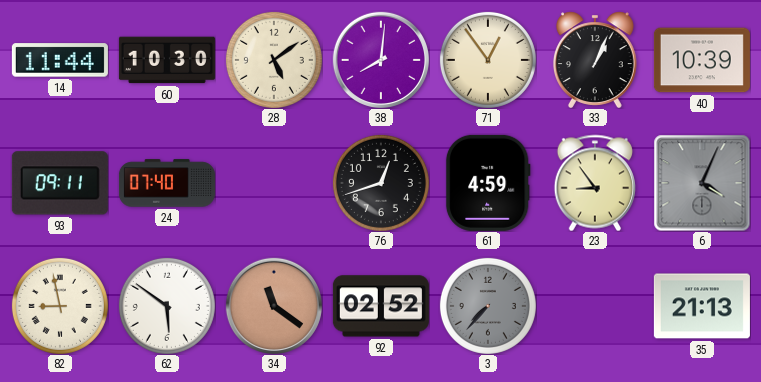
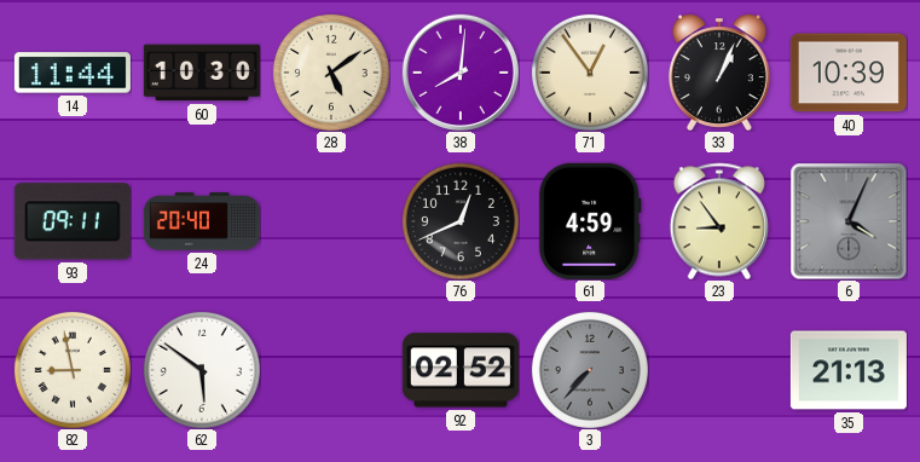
24: 07:40 -> 20:40 (202, 221)
76: 12:42 -> 12:41 (461, 221)
34: 11:21 -> none (274, 306)
